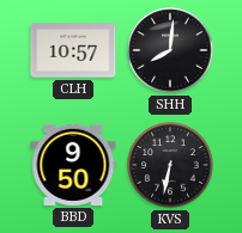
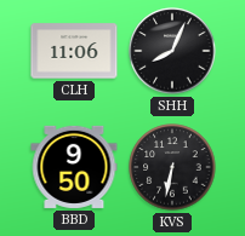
CLH: 10:57 -> 11:06 (74, 51)
SHH: 8:01 -> 8:04 (172, 51)
